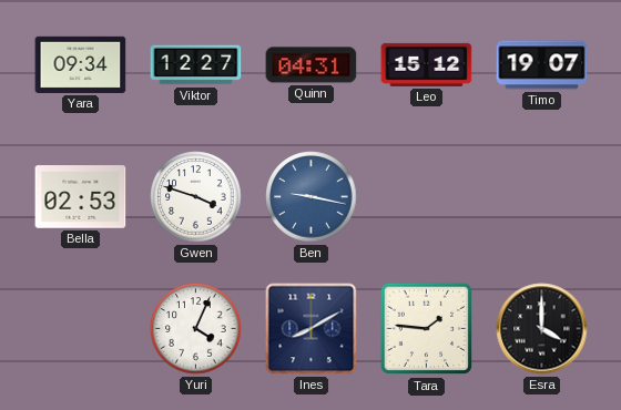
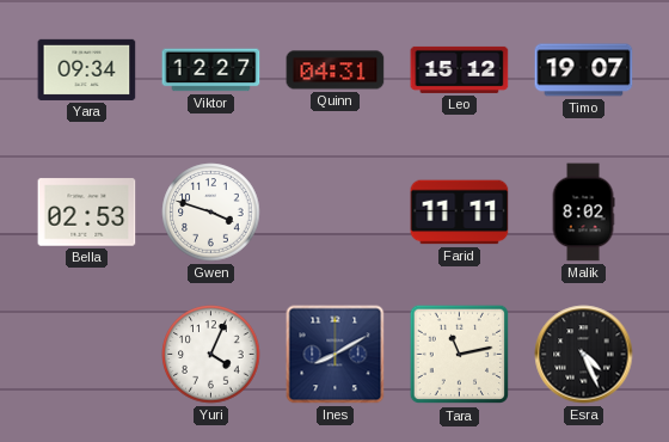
Ben: 9:17 -> none (312, 197)
Farid: none -> 11:11 (460, 213)
Malik: none -> 8:02 (583, 213)
Tara: 1:46 -> 11:13 (460, 355)
Esra: 4:00 -> 4:26 (584, 355)
